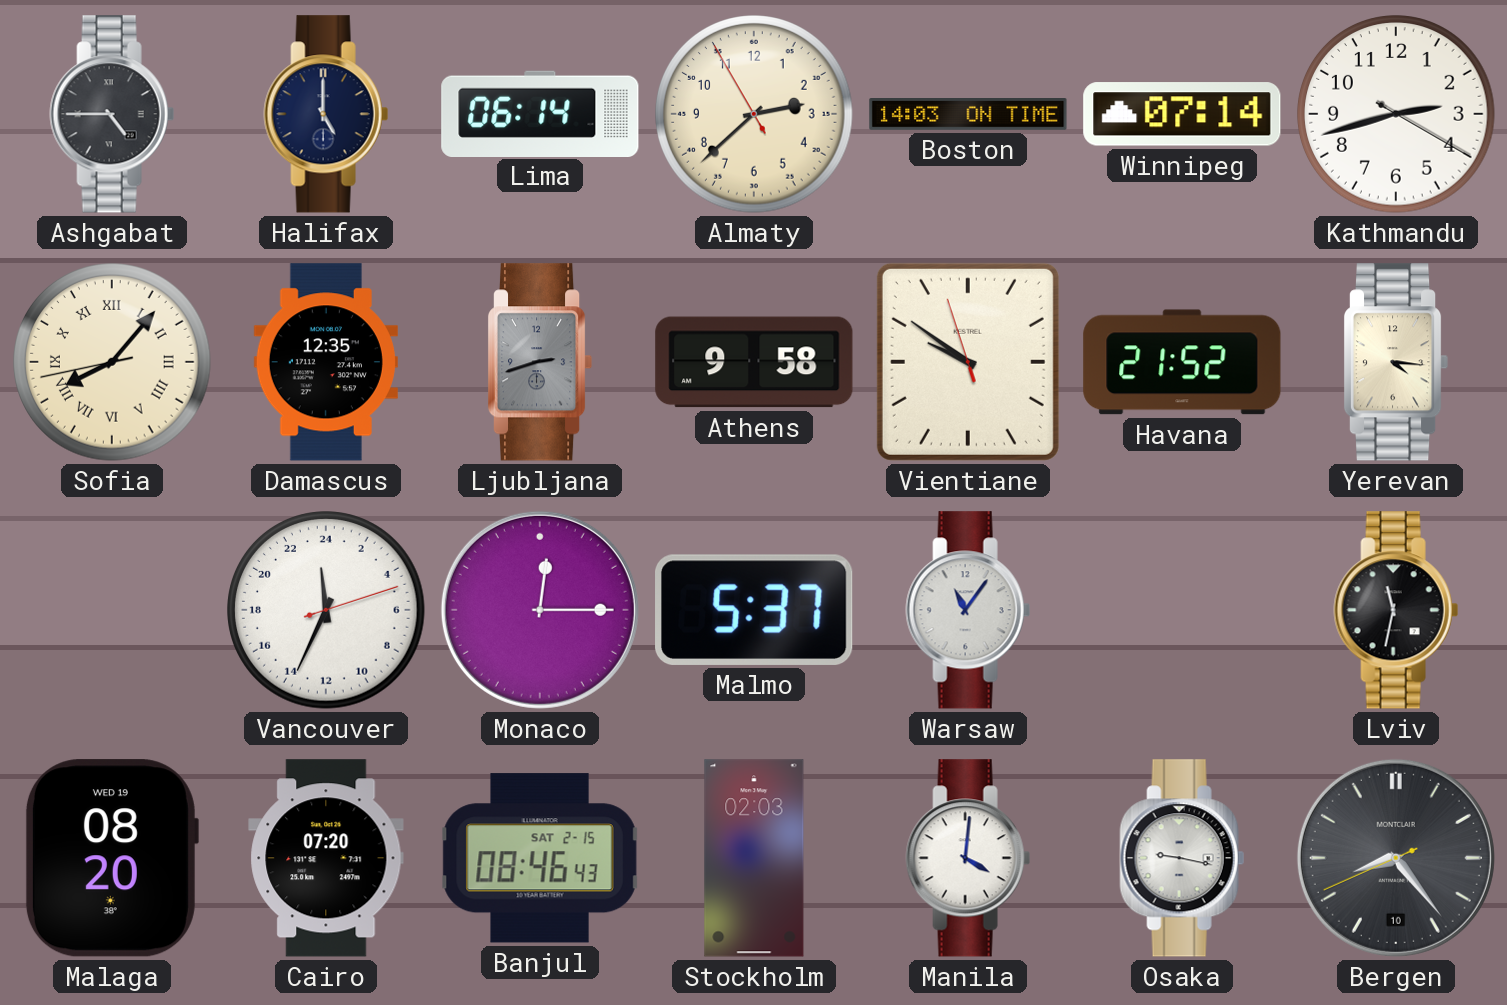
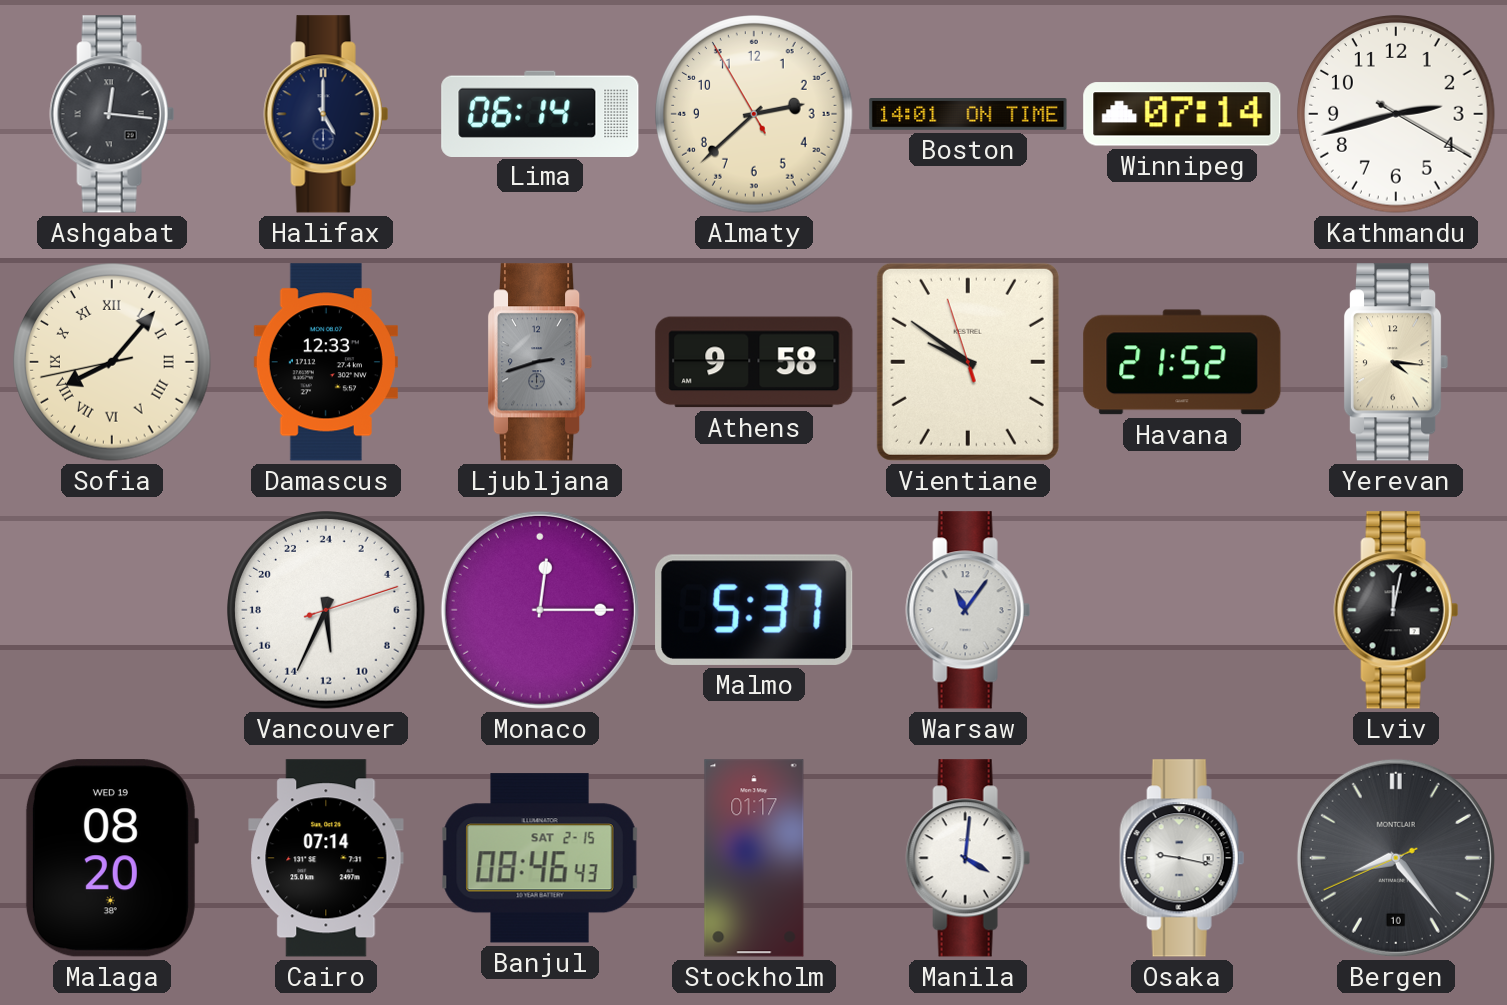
Ashgabat: 4:45 -> 12:16 (112, 114)
Boston: 14:03 -> 14:01 (968, 115)
Damascus: 12:35 -> 12:33 (326, 362)
Vancouver: 23:34 -> 11:34 (326, 610)
Lviv: 11:32 -> 12:02 (1396, 610)
Cairo: 07:20 -> 07:14 (326, 858)
Stockholm: 02:03 -> 01:17 (754, 858)
